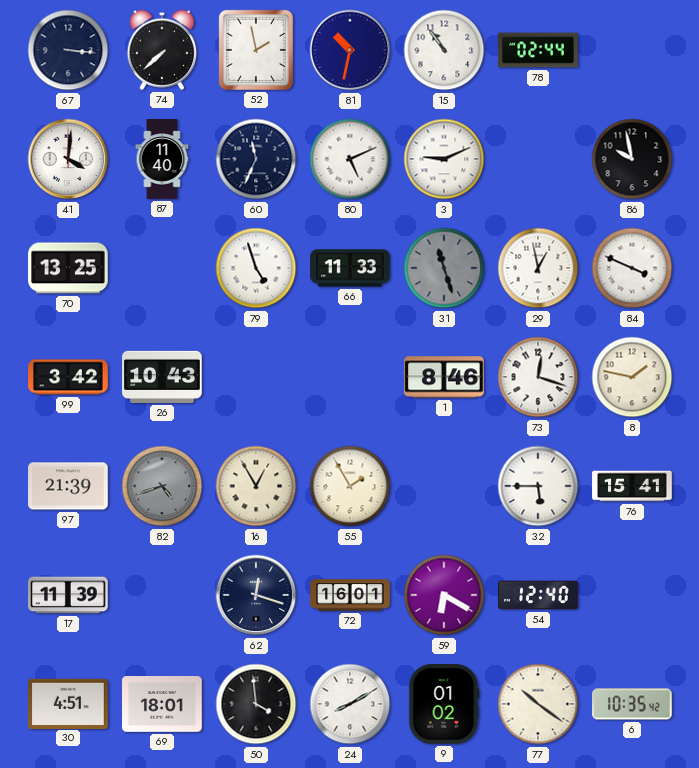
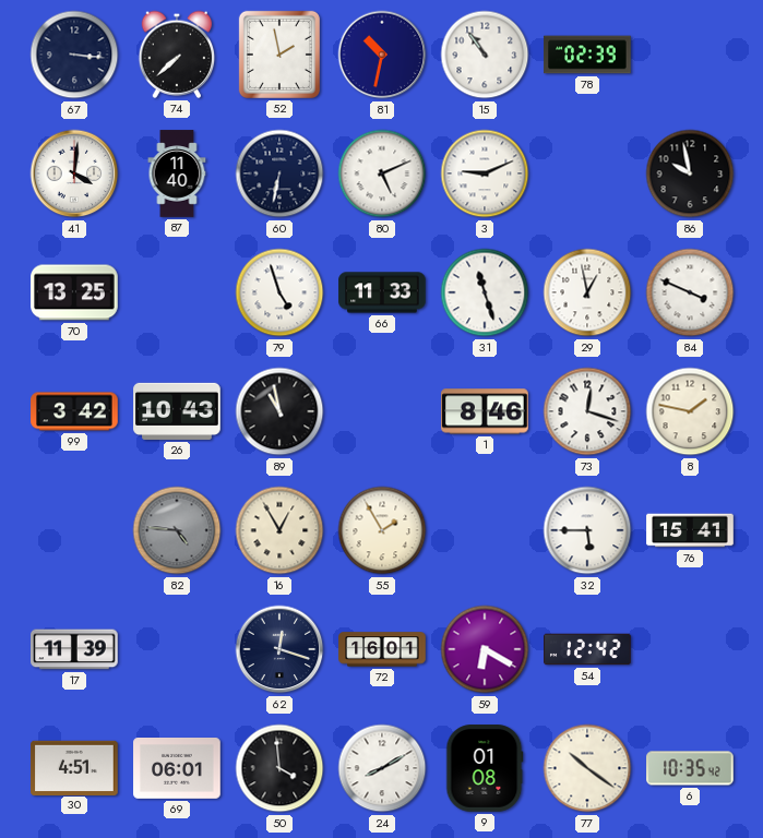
78: 02:44 -> 02:39 (587, 55)
60: 11:34 -> 6:32 (279, 173)
31 dial: grey -> white (485, 292)
89: none -> 10:58 (279, 411)
97: 21:39 -> none (68, 486)
82: 4:42 -> 4:46 (177, 530)
54: 12:40 -> 12:42 (587, 649)
69: 18:01 -> 06:01 (177, 769)
9: 01:02 -> 01:08 (485, 768)
